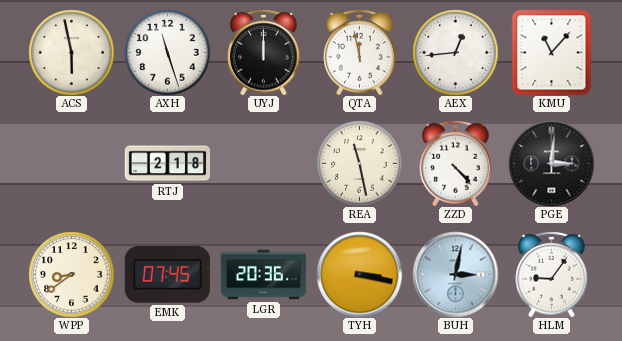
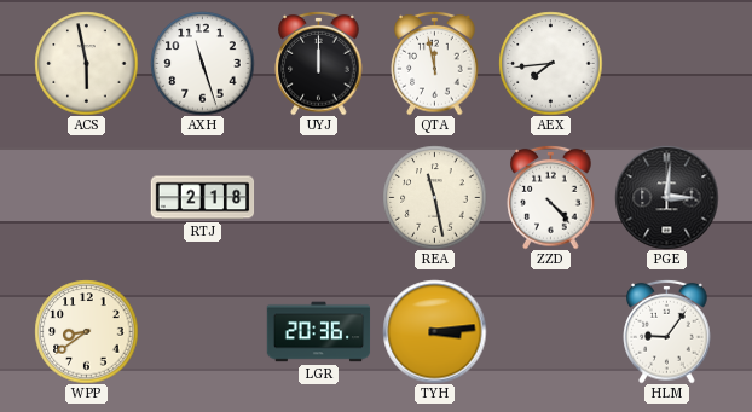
AEX: 12:44 -> 7:44 (550, 63)
KMU: 11:07 -> none (552, 52)
EMK: 07:45 -> none (167, 275)
TYH: 3:17 -> 3:14 (434, 331)
BUH: 3:02 -> none (455, 274)
